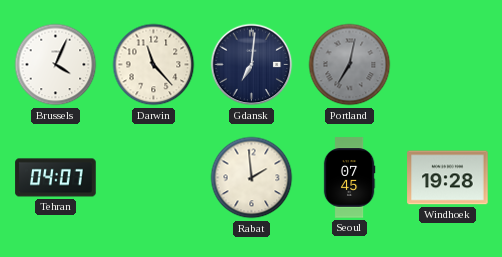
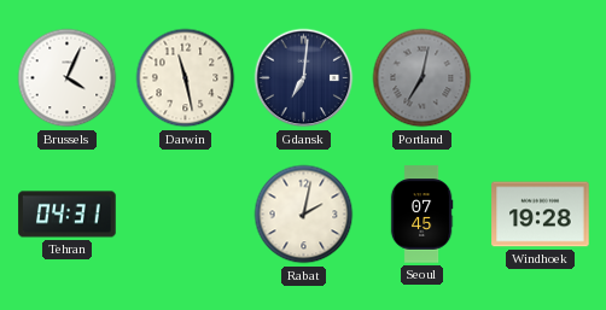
Darwin: 11:23 -> 11:28 (186, 78)
Tehran: 04:07 -> 04:31 (68, 215)
Rabat: 1:59 -> 2:02 (304, 215)
